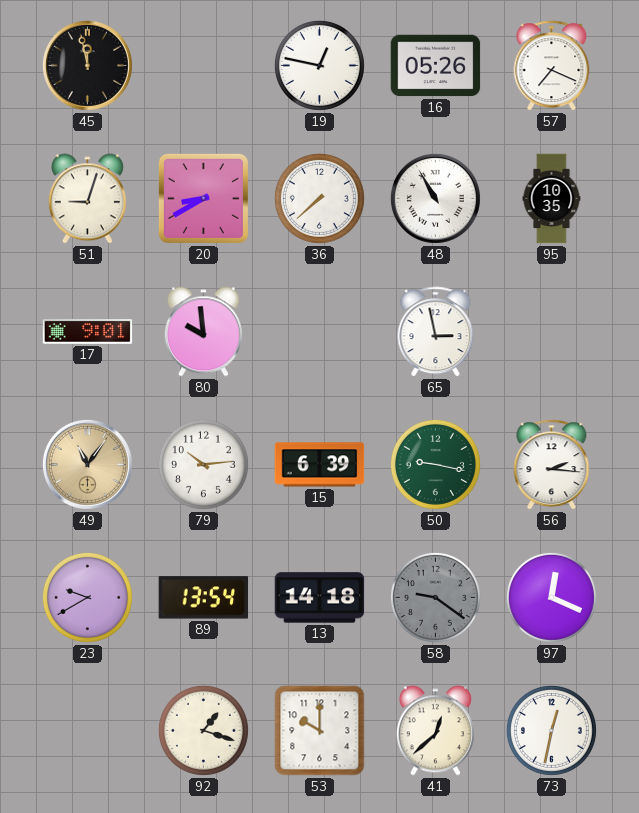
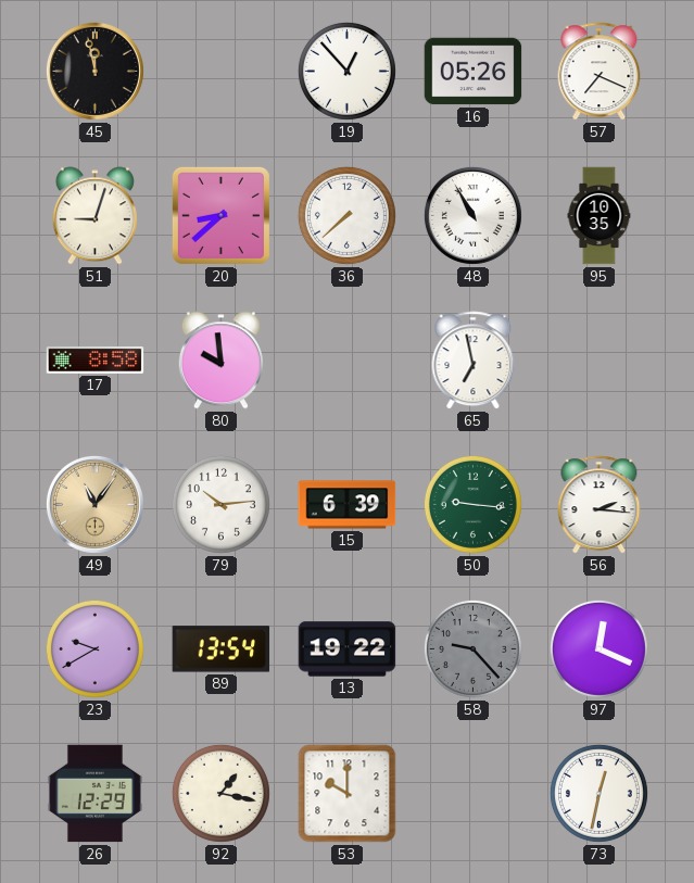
19: 12:47 -> 12:53 (346, 71)
20: 8:40 -> 8:38 (220, 215)
17: 9:01 -> 8:58 (96, 361)
65: 2:58 -> 6:58 (474, 361)
50: 9:17 -> 9:16 (472, 504)
13: 14:18 -> 19:22 (348, 649)
58: 9:21 -> 9:23 (472, 648)
26: none -> 12:29 (94, 794)
92: 1:18 -> 1:17 (220, 793)
41: 12:38 -> none (435, 731)
